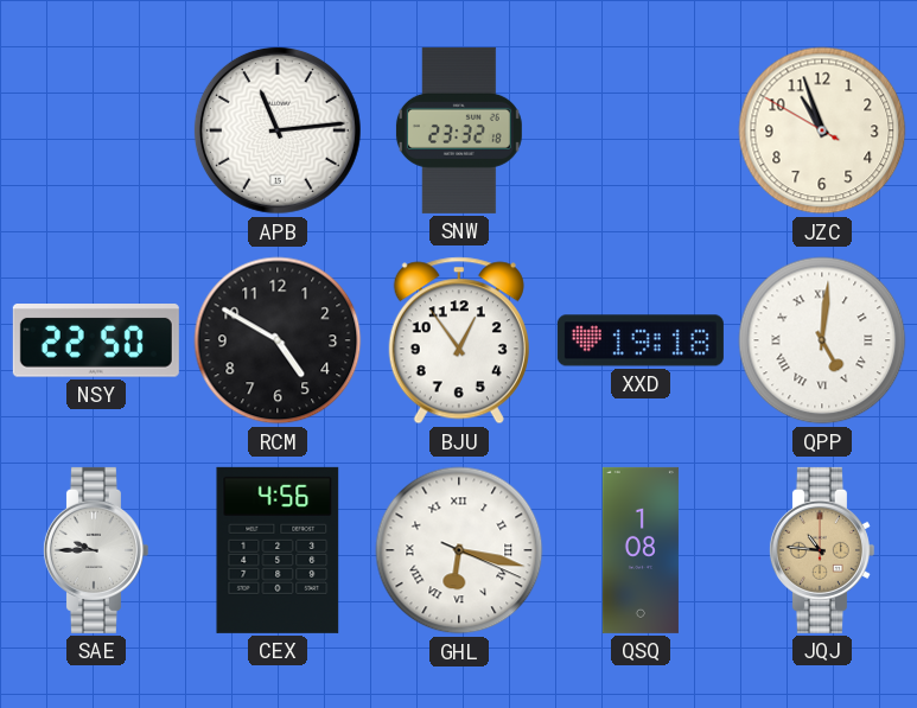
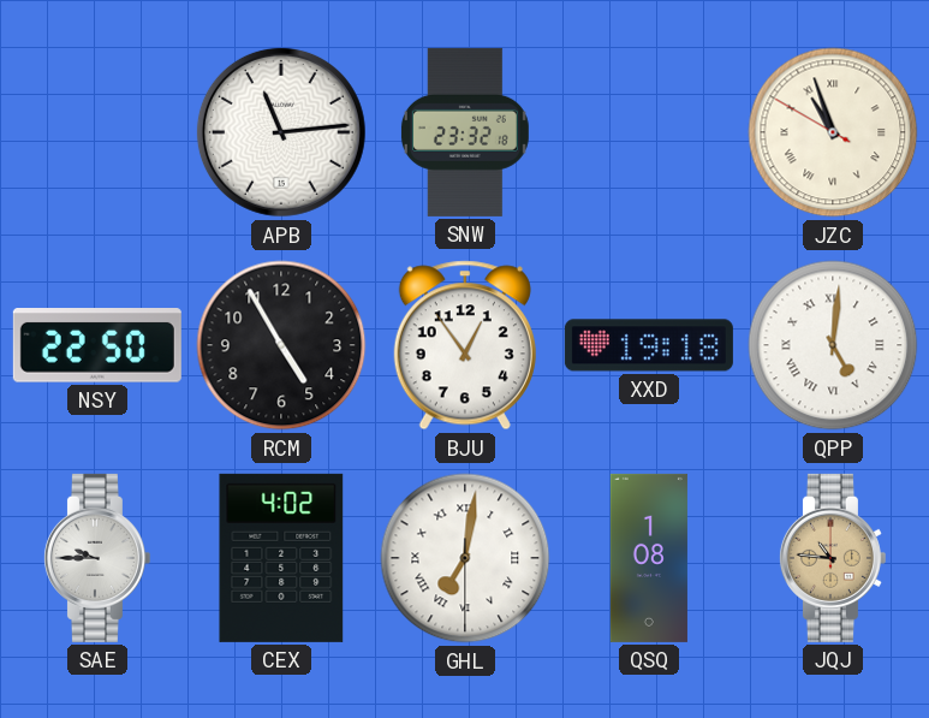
JZC numerals: Arabic -> Roman (833, 132)
RCM: 4:50 -> 4:55 (281, 345)
CEX: 4:56 -> 4:02 (281, 558)
GHL: 6:17 -> 7:01 (465, 558)
